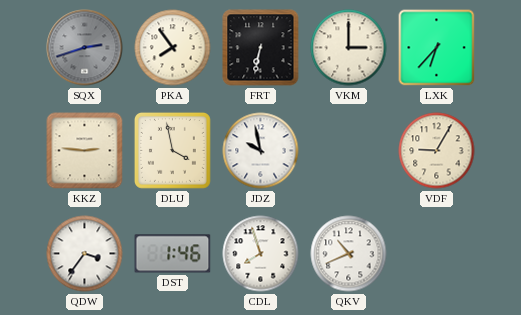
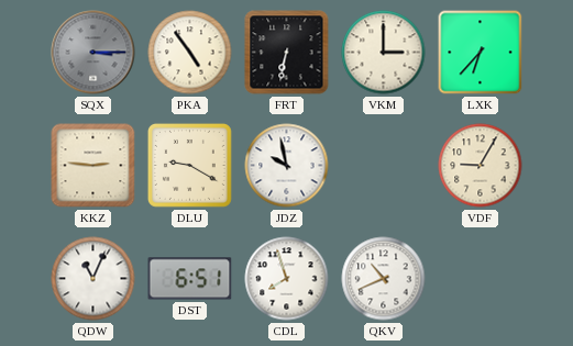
SQX: 2:42 -> 3:15 (93, 53)
PKA: 7:54 -> 4:54 (190, 53)
DLU: 3:58 -> 9:20 (189, 165)
QDW: 3:36 -> 11:04 (93, 279)
DST: 1:46 -> 6:51 (190, 279)
